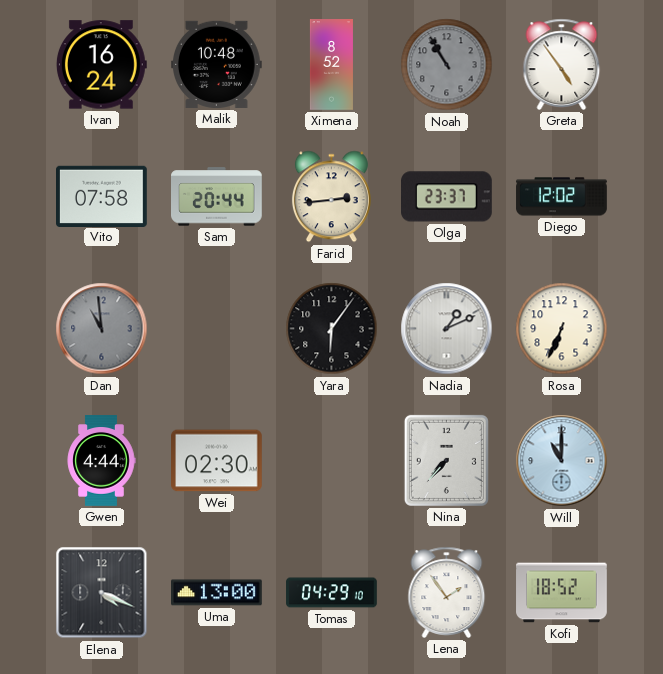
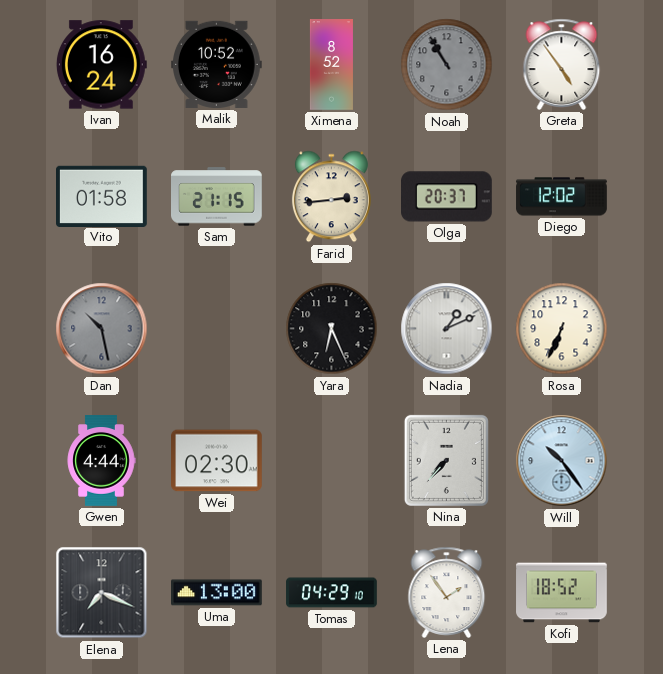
Malik: 10:48 -> 10:52 (217, 64)
Vito: 07:58 -> 01:58 (102, 196)
Sam: 20:44 -> 21:15 (217, 197)
Olga: 23:37 -> 20:37 (447, 197)
Dan: 10:59 -> 10:28 (102, 329)
Yara: 6:06 -> 6:26 (332, 329)
Will: 11:00 -> 10:24 (562, 461)
Elena: 4:19 -> 7:19 (102, 593)
